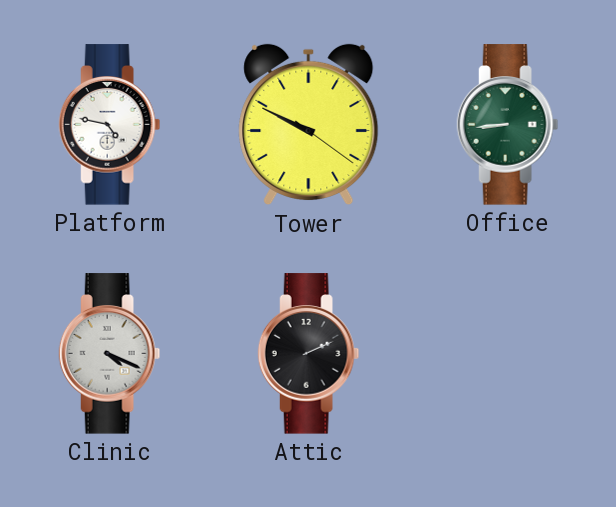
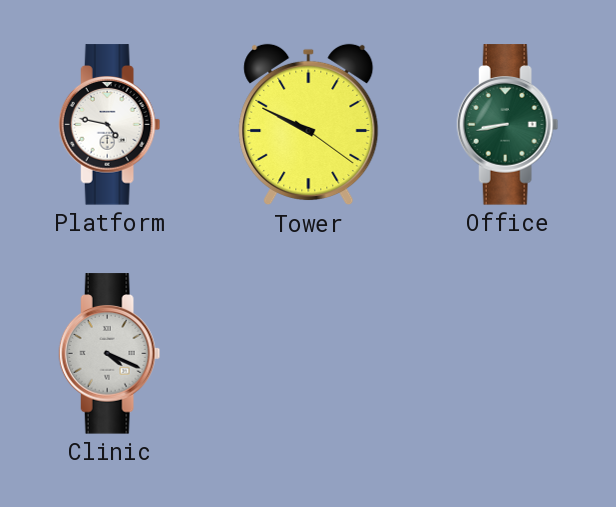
Office: 8:44 -> 8:43 (508, 125)
Attic: 2:11 -> none (309, 354)
